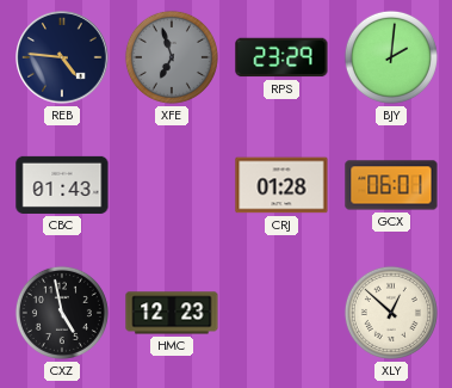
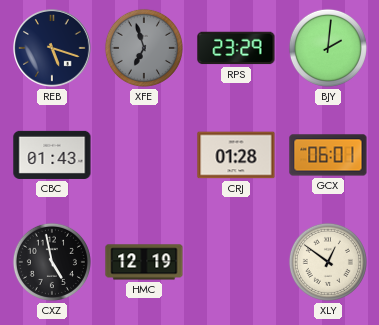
REB: 4:46 -> 5:18 (53, 49)
HMC: 12:23 -> 12:19 (144, 262)
XLY: 12:52 -> 12:51 (328, 262)
